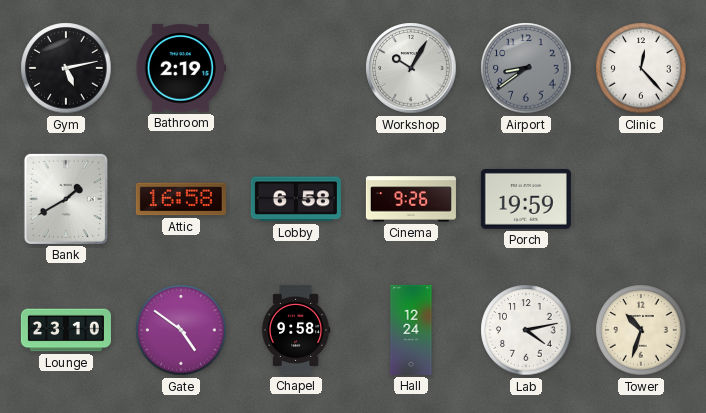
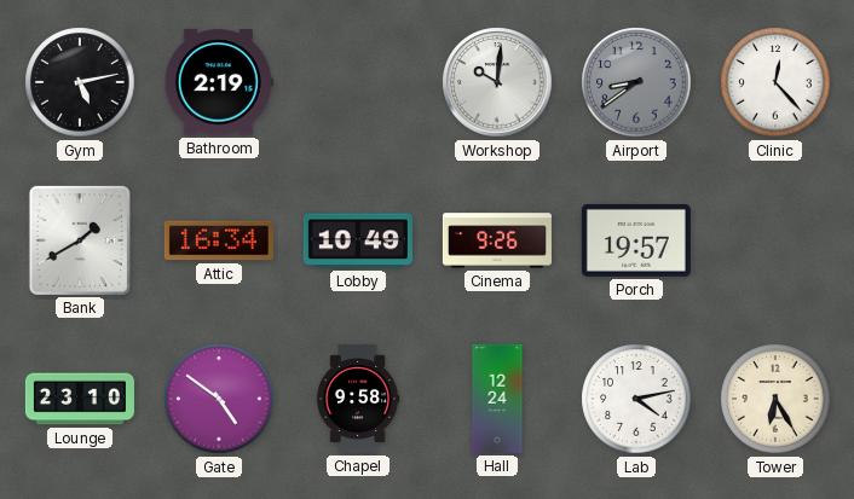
Workshop: 10:05 -> 10:01 (497, 82)
Attic: 16:58 -> 16:34 (219, 240)
Lobby: 6:58 -> 10:49 (358, 240)
Porch: 19:59 -> 19:57 (636, 240)
Tower: 10:33 -> 6:25 (775, 399)
